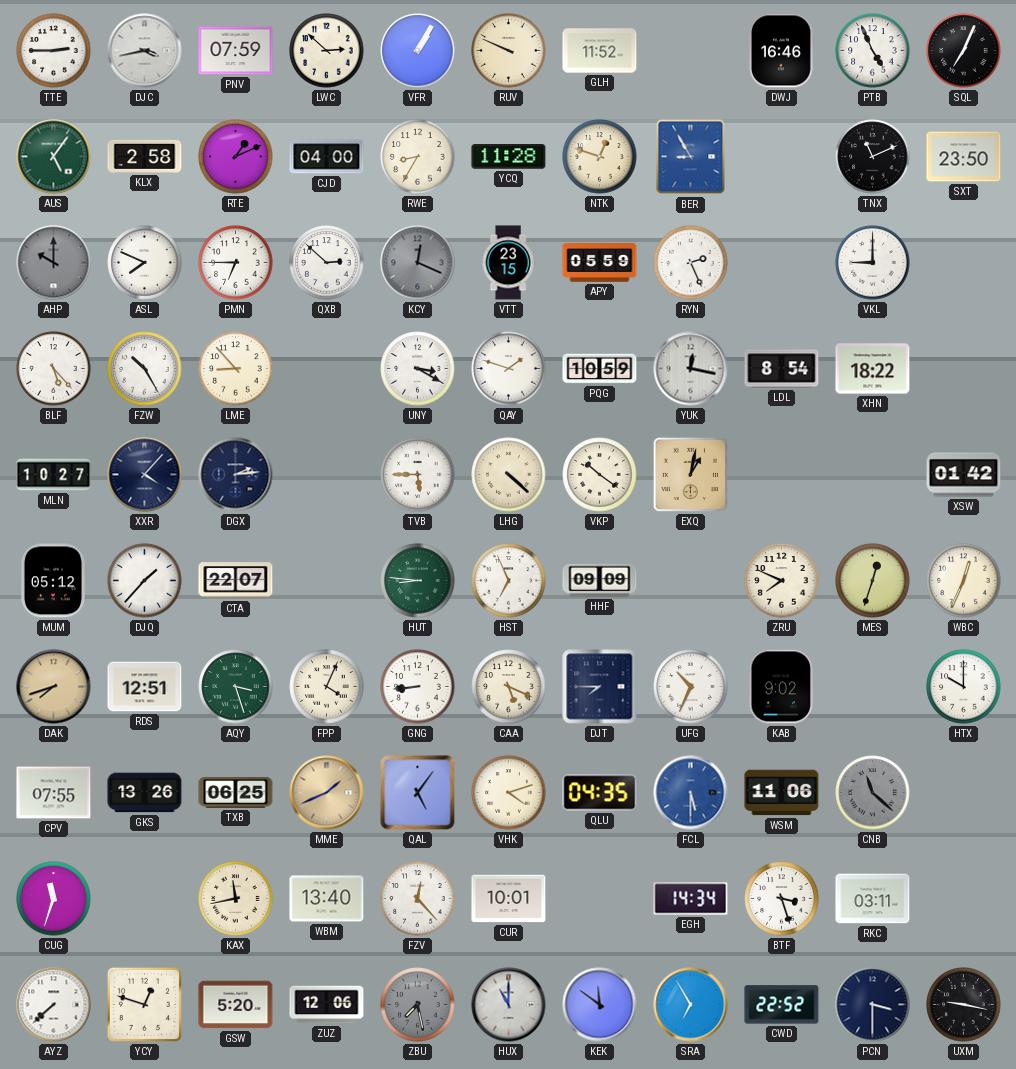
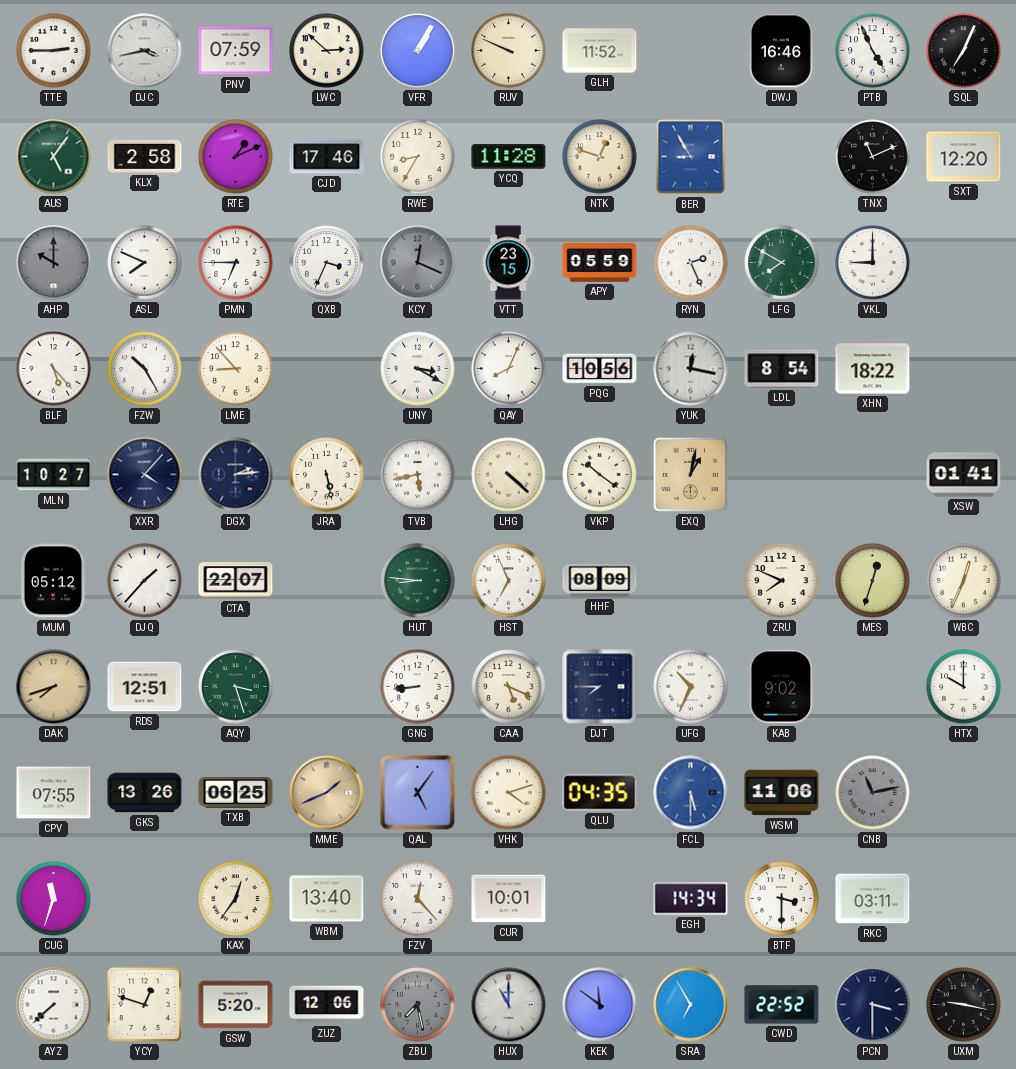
CJD: 04:00 -> 17:46 (327, 157)
SXT: 23:50 -> 12:20 (964, 157)
QXB: 2:52 -> 3:34 (327, 263)
LFG: none -> 7:50 (782, 263)
QAY: 1:48 -> 8:04 (509, 369)
PQG: 10:59 -> 10:56 (600, 369)
JRA: none -> 5:28 (327, 475)
TVB: 5:45 -> 5:43 (418, 475)
XSW: 01:42 -> 01:41 (964, 475)
HHF: 09:09 -> 08:09 (600, 580)
FPP: 4:04 -> none (327, 687)
CNB: 11:22 -> 11:13 (873, 793)
KAX: 11:43 -> 12:36 (236, 899)
BTF: 3:27 -> 3:30 (782, 899)
